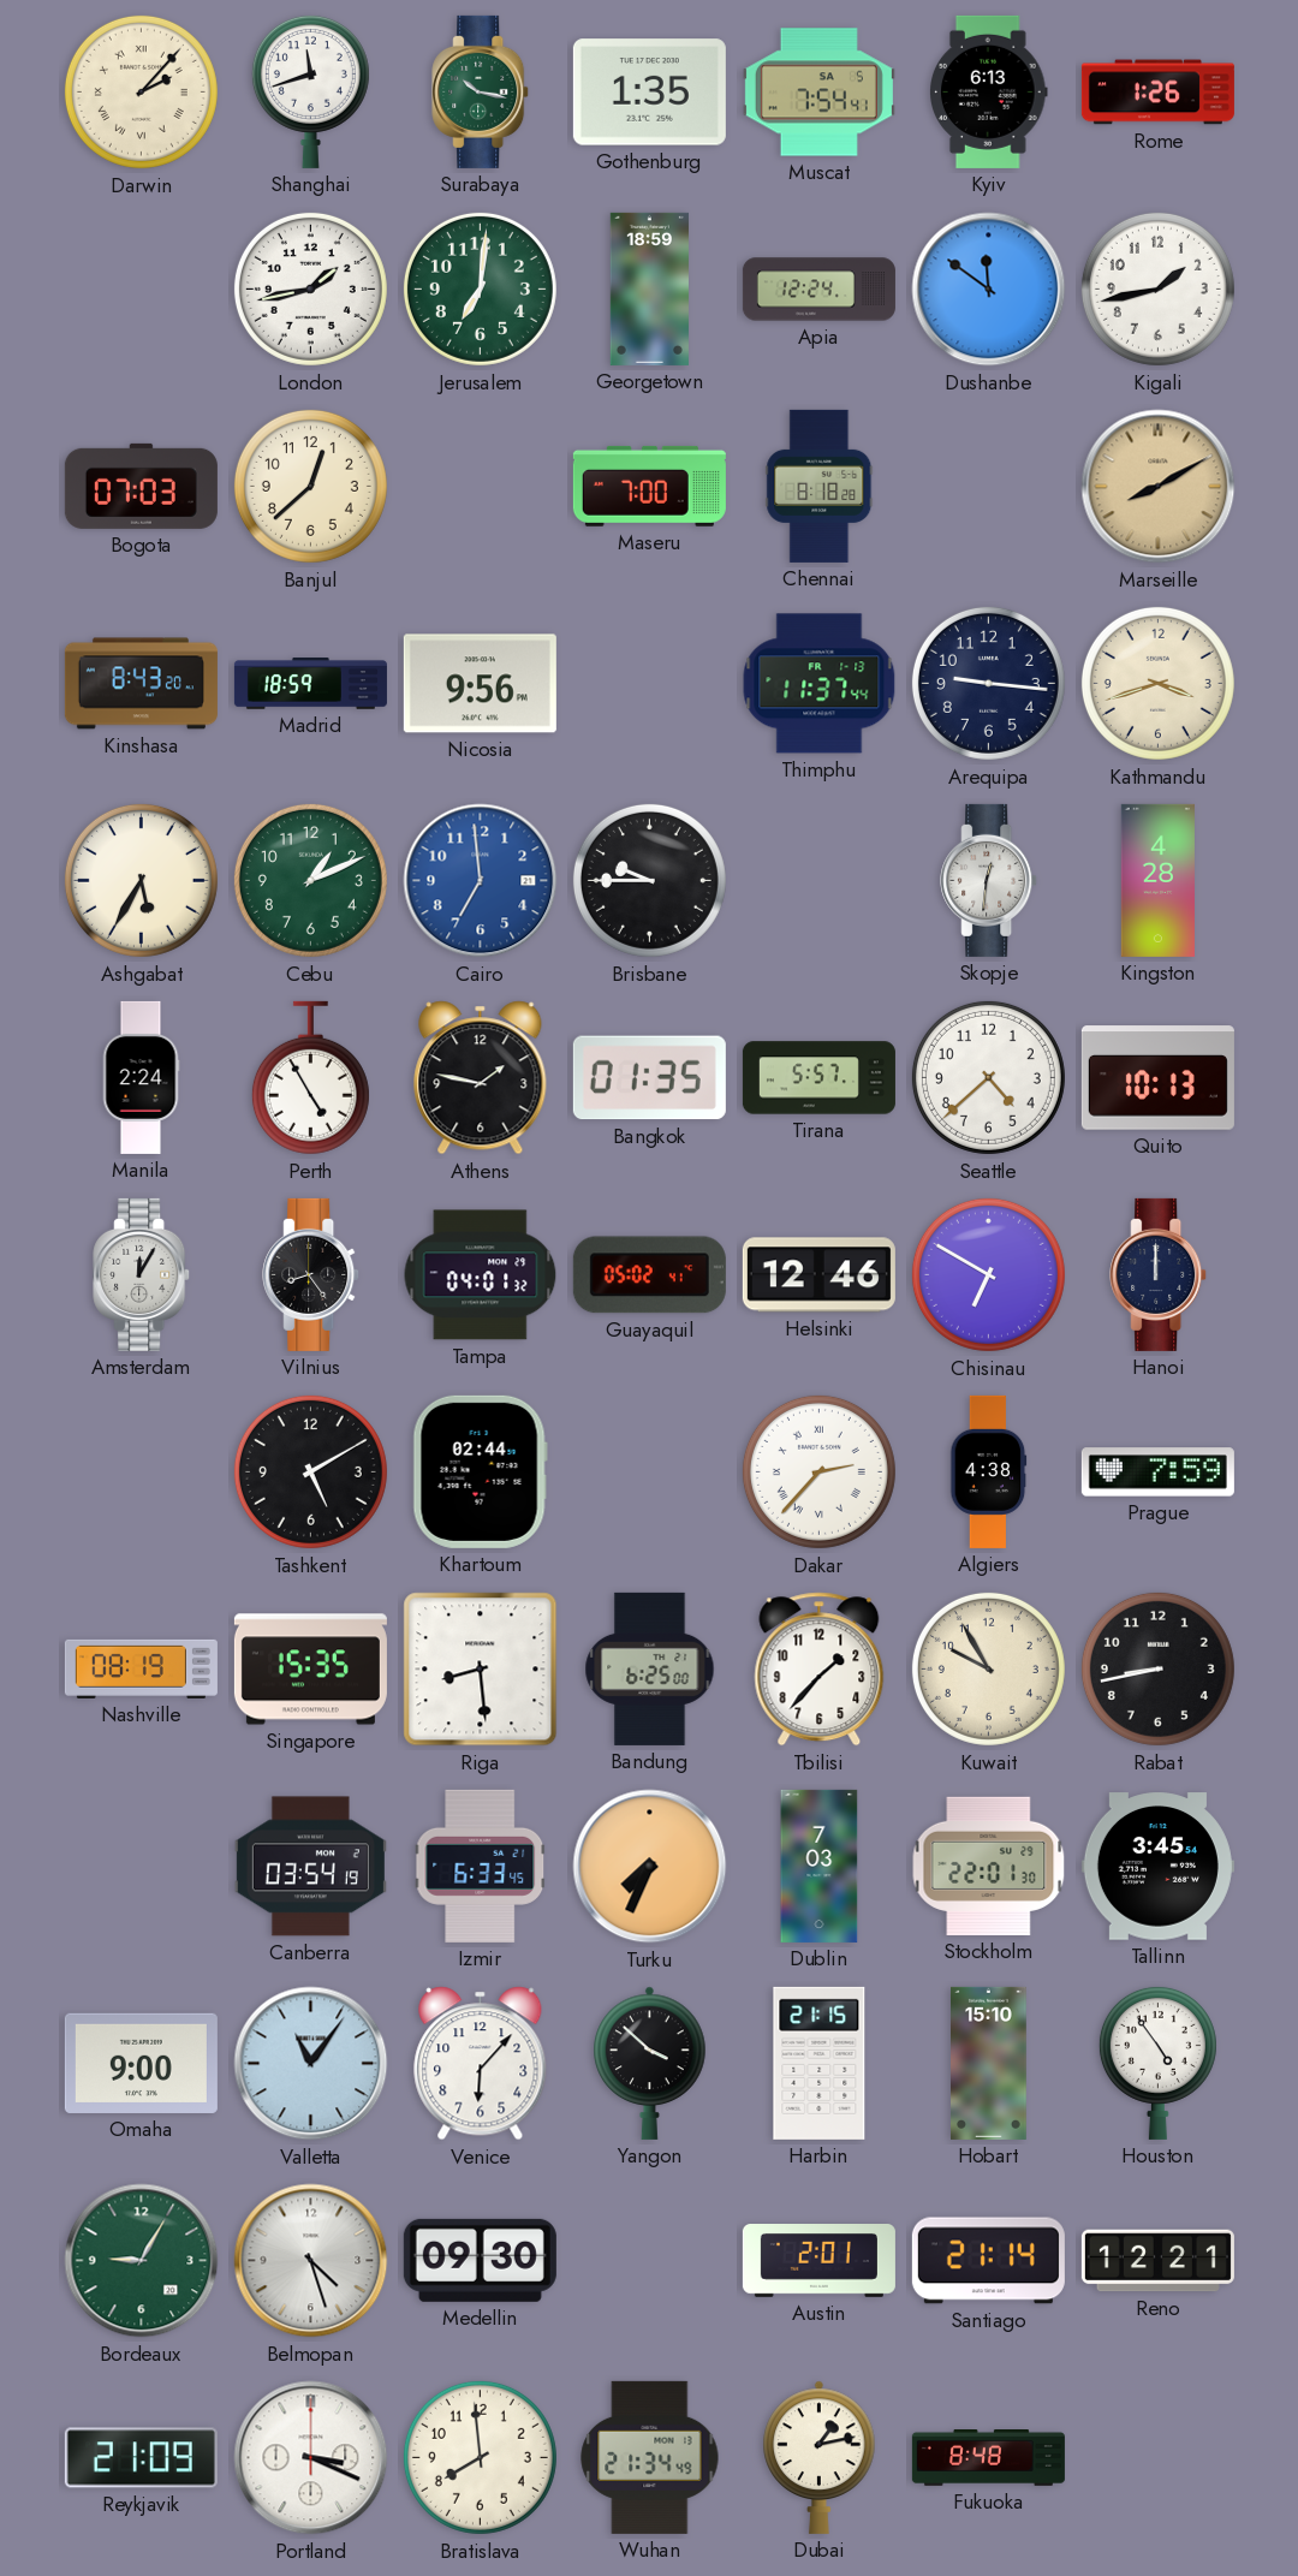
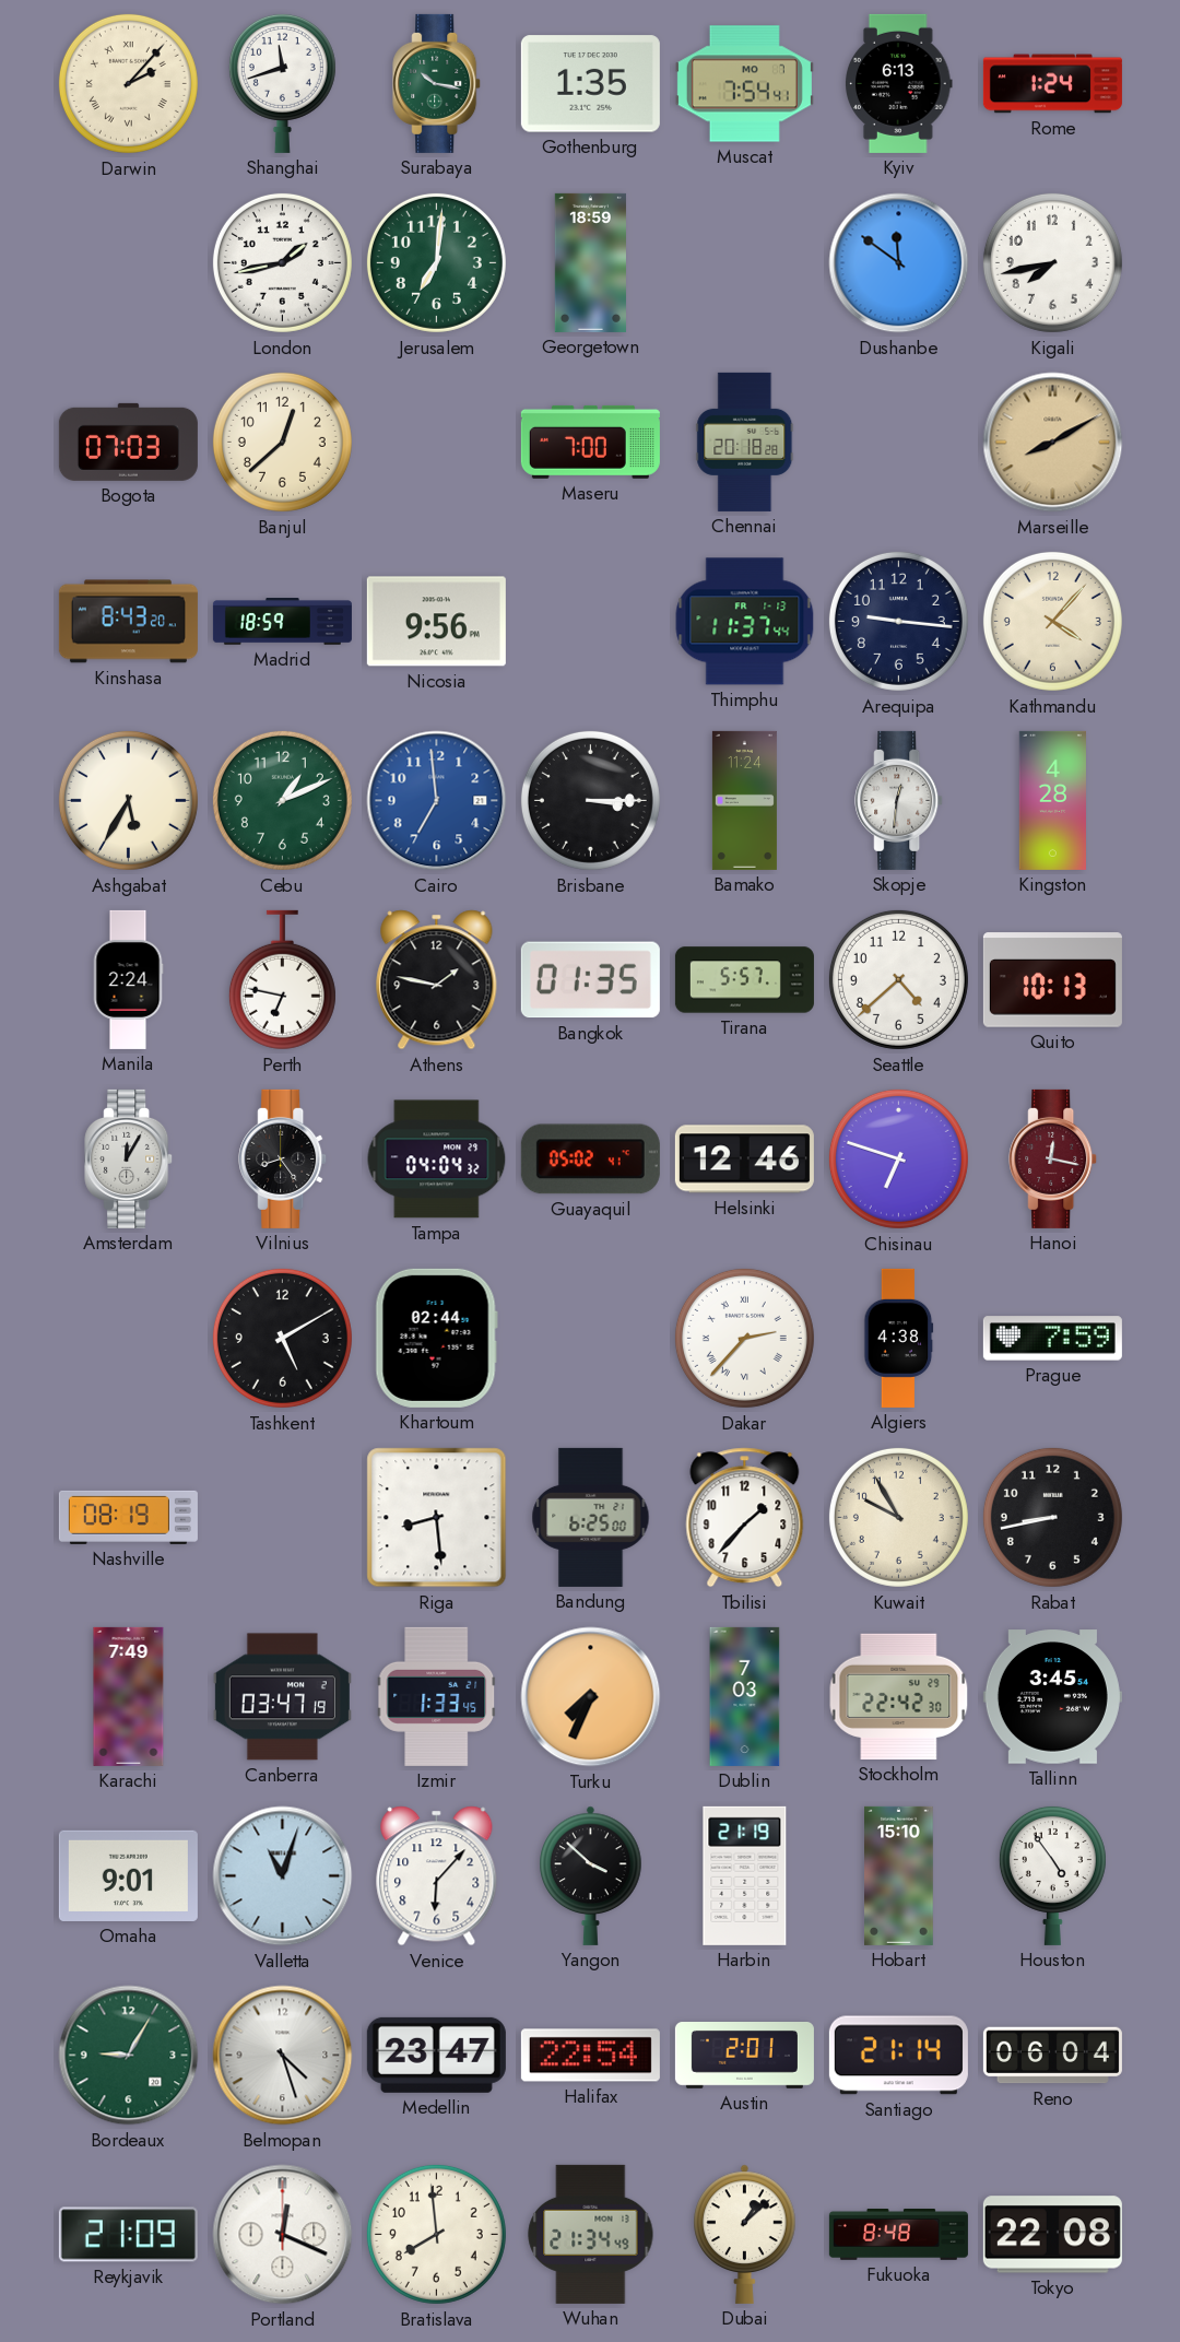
Muscat date: SA 5 -> MO 7 (744, 84)
Rome: 1:26 -> 1:24 (1052, 84)
Apia: 12:24 -> none (818, 290)
Kigali: 1:43 -> 7:43 (1052, 262)
Chennai: 8:18 -> 20:18 (745, 442)
Kathmandu: 3:42 -> 4:07 (1052, 621)
Brisbane: 9:45 -> 3:15 (590, 800)
Bamako: none -> 11:24 (744, 800)
Perth: 4:55 -> 6:47 (282, 980)
Tampa: 04:01 -> 04:04 (437, 1160)
Chisinau: 6:50 -> 6:48 (898, 1158)
Hanoi: 12:00 -> 12:17 (1053, 1158)
Hanoi dial: navy -> burgundy (1053, 1158)
Singapore: 15:35 -> none (310, 1670)
Karachi: none -> 7:49 (129, 1696)
Canberra: 03:54 -> 03:47 (282, 1697)
Izmir: 6:33 -> 1:33 (437, 1696)
Stockholm: 22:01 -> 22:42 (899, 1696)
Omaha: 9:00 -> 9:01 (128, 1875)
Valletta: 11:06 -> 11:03 (283, 1876)
Harbin: 21:15 -> 21:19 (745, 1875)
Medellin: 09:30 -> 23:47 (436, 2055)
Halifax: none -> 22:54 (590, 2056)
Reno: 12:21 -> 06:04 (1052, 2056)
Portland: 3:19 -> 12:19 (283, 2235)
Dubai: 1:13 -> 1:08 (745, 2234)
Tokyo: none -> 22:08 (1052, 2235)
